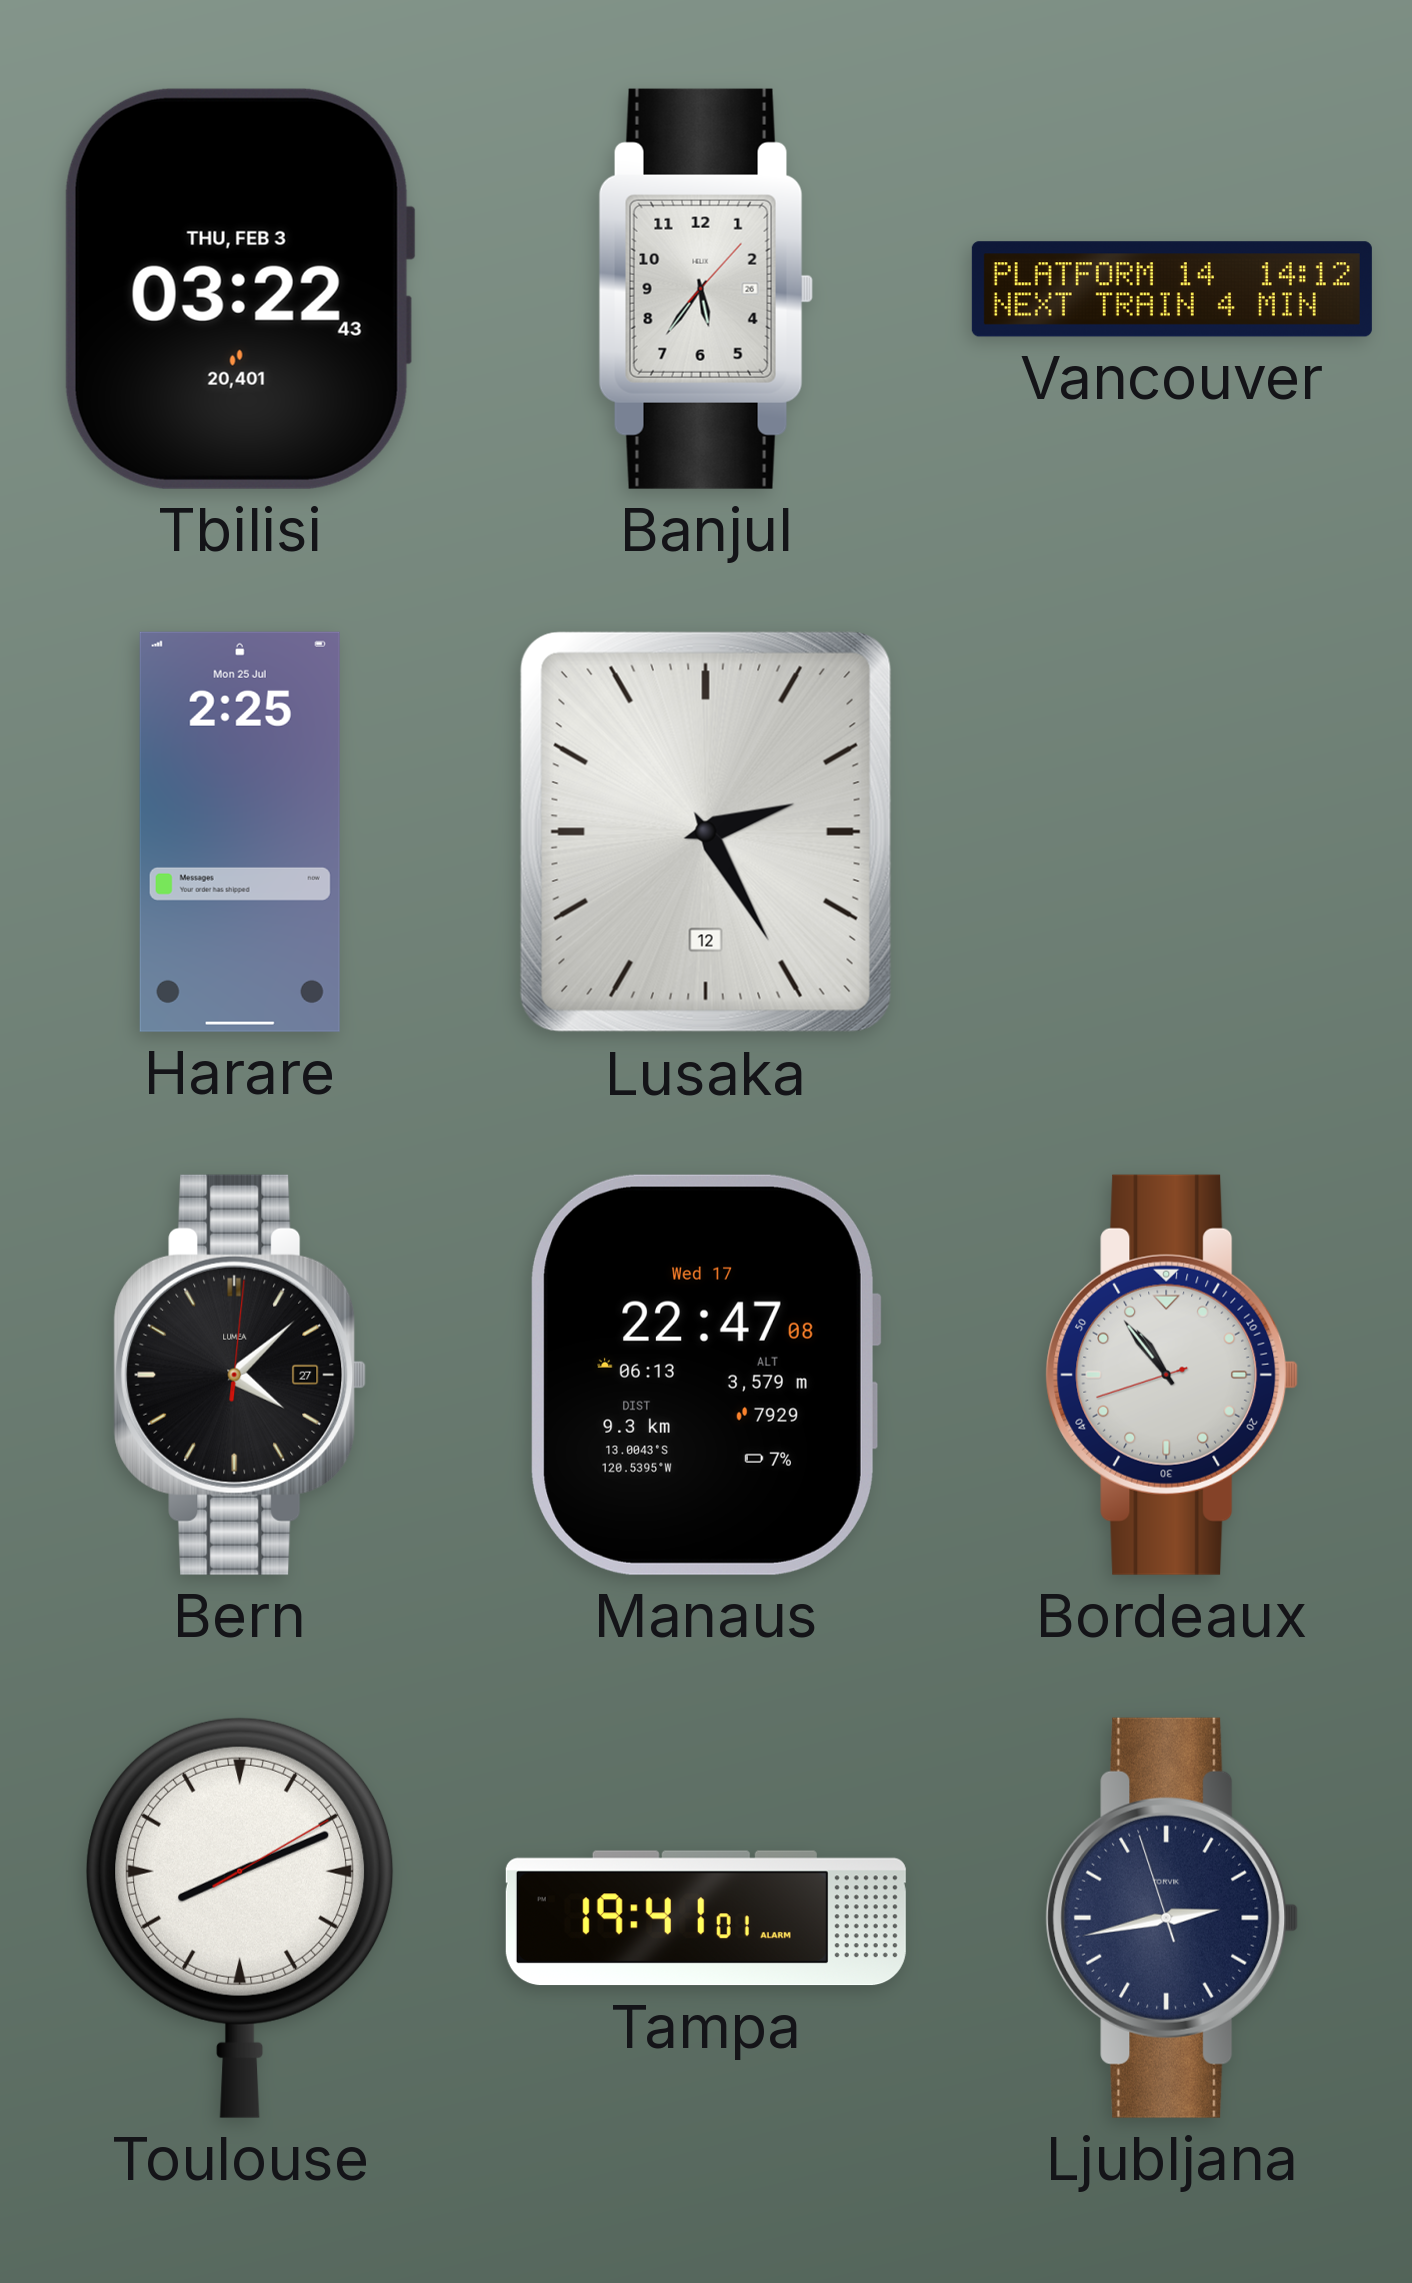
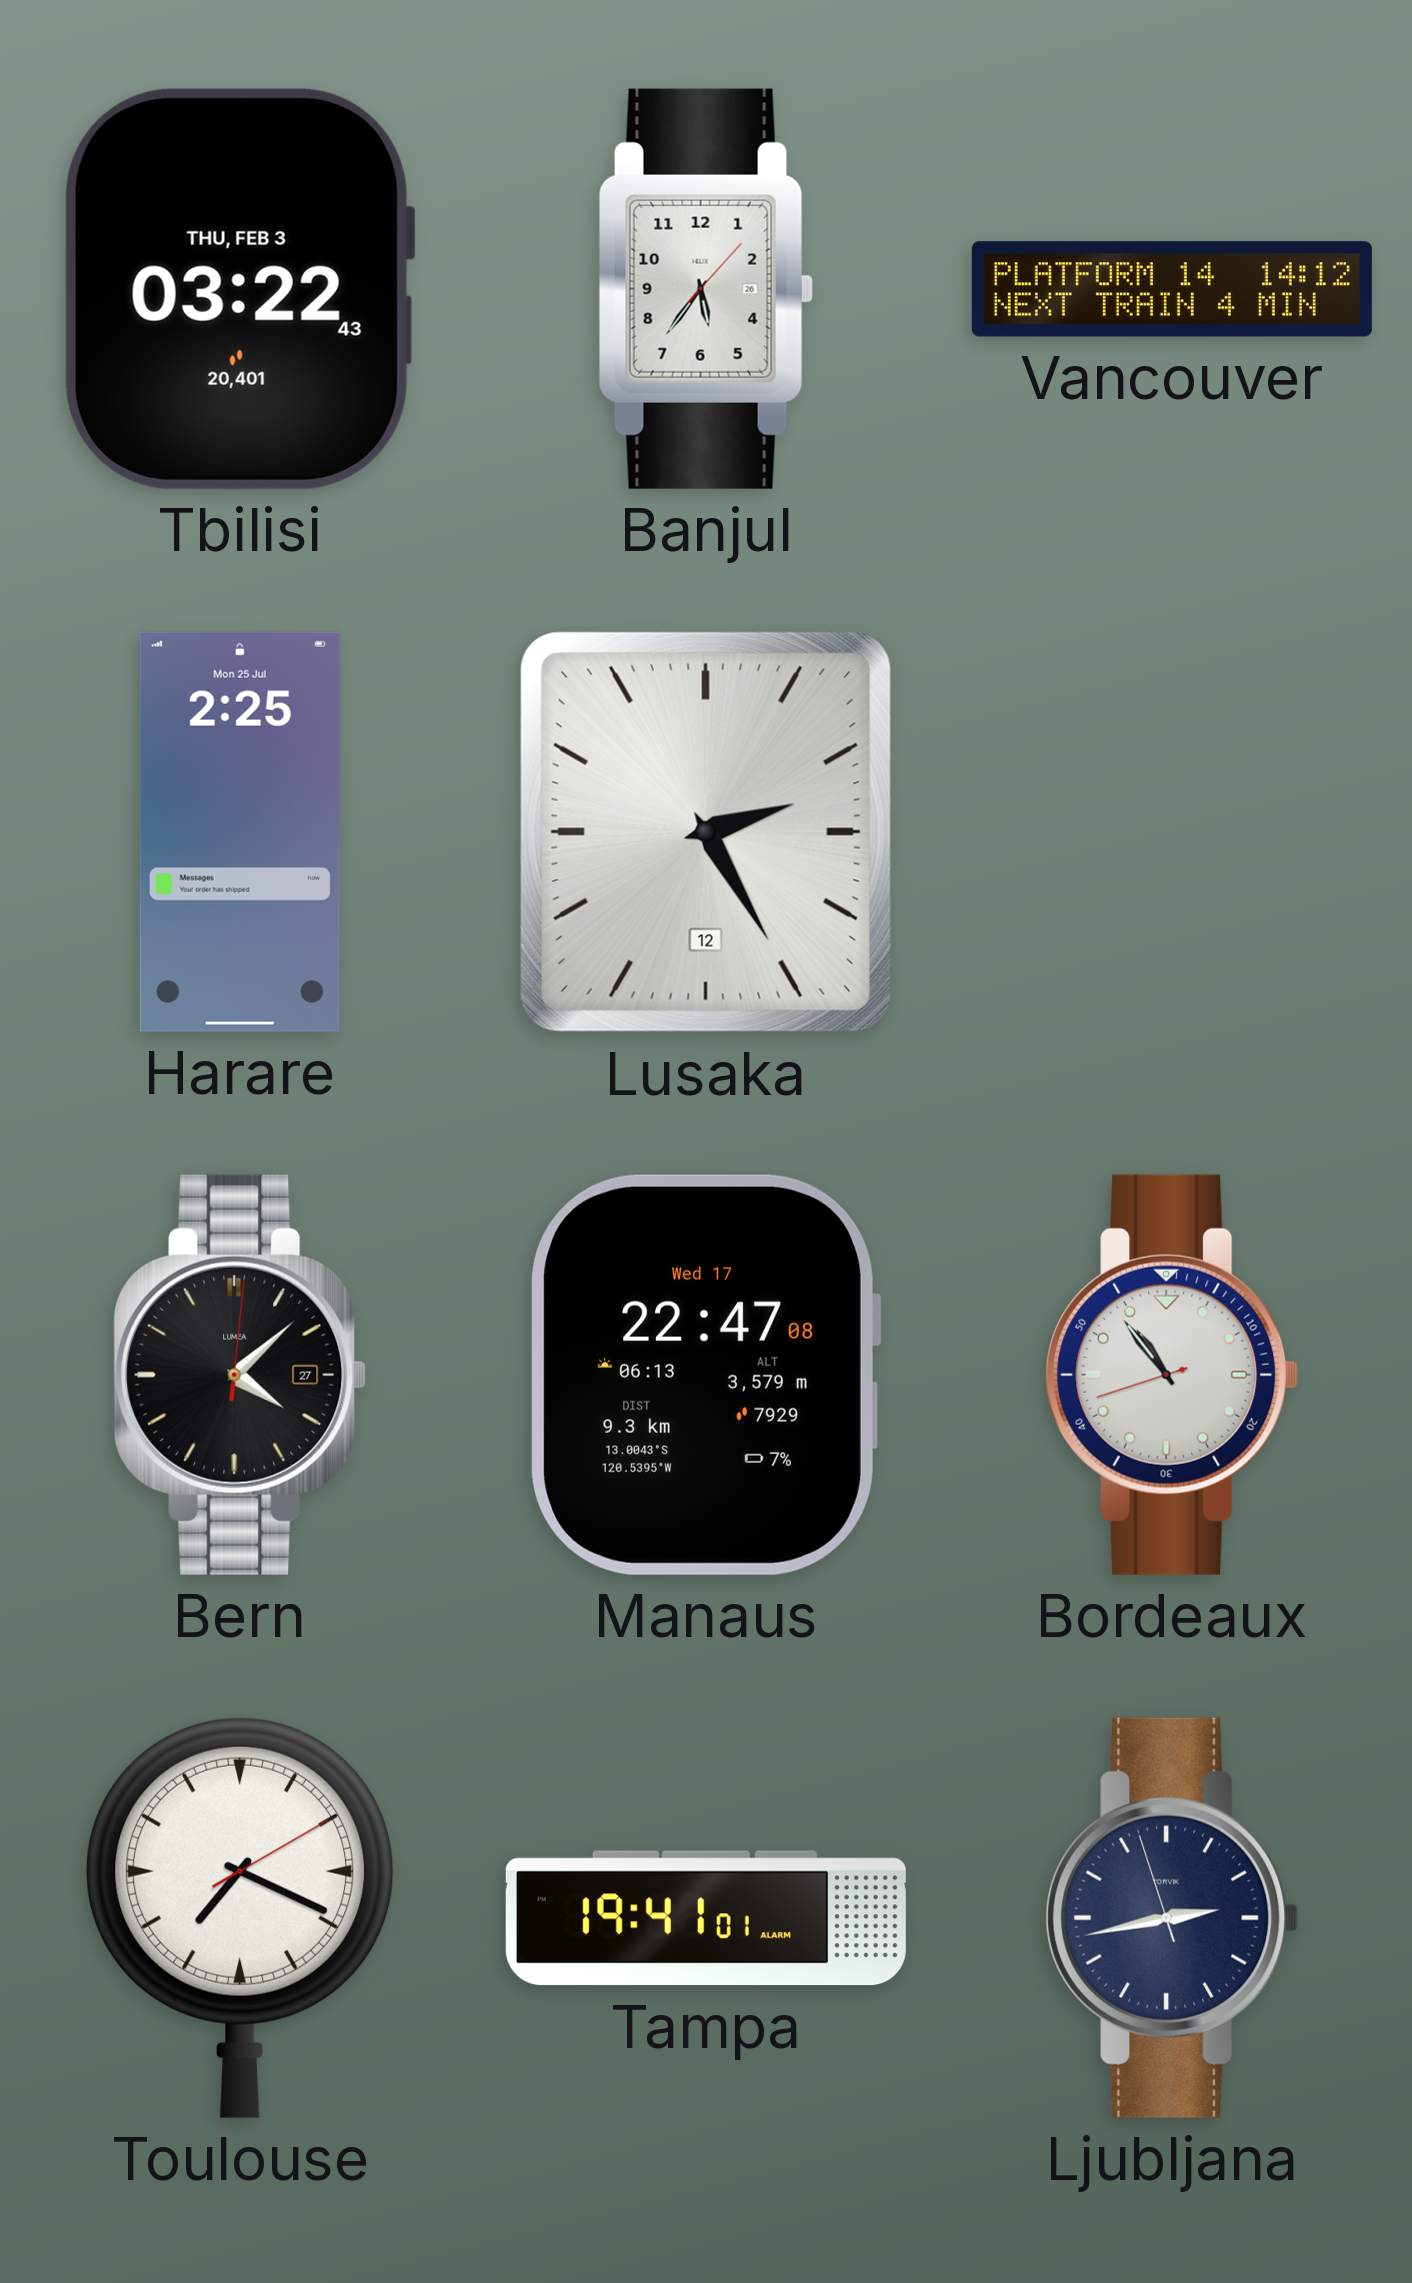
Toulouse: 8:11 -> 7:19 (240, 1917)
